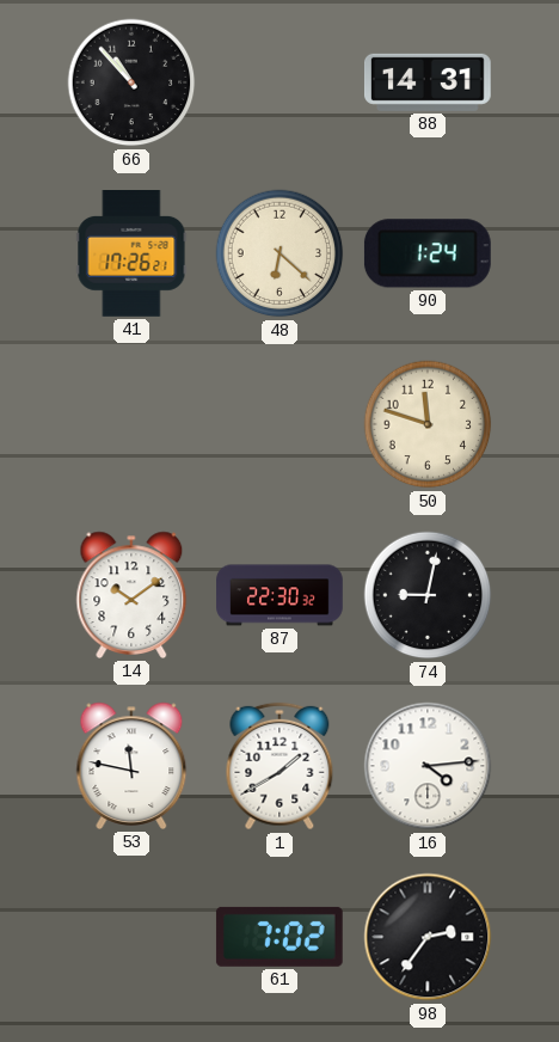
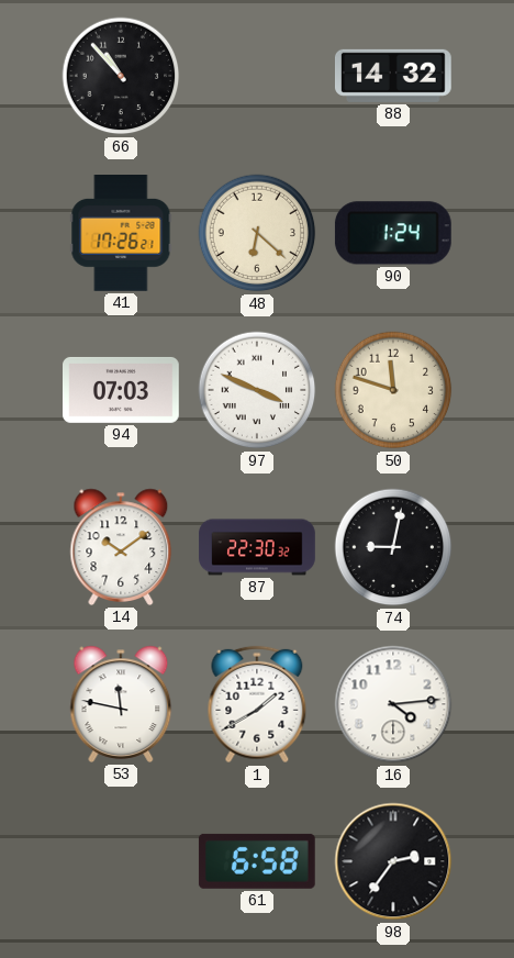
88: 14:31 -> 14:32 (393, 76)
94: none -> 07:03 (122, 390)
97: none -> 3:49 (257, 390)
61: 7:02 -> 6:58 (257, 861)
